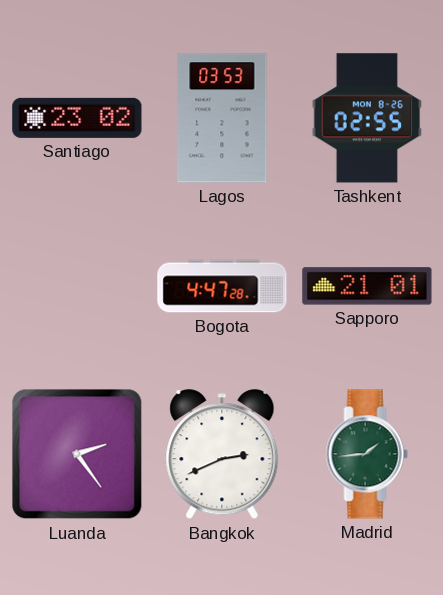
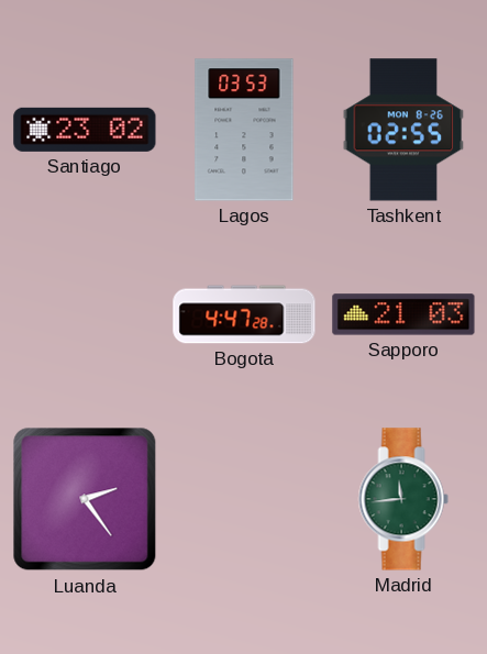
Sapporo: 21:01 -> 21:03 (403, 314)
Bangkok: 2:41 -> none (222, 455)
Madrid: 1:44 -> 11:44 (403, 499)
